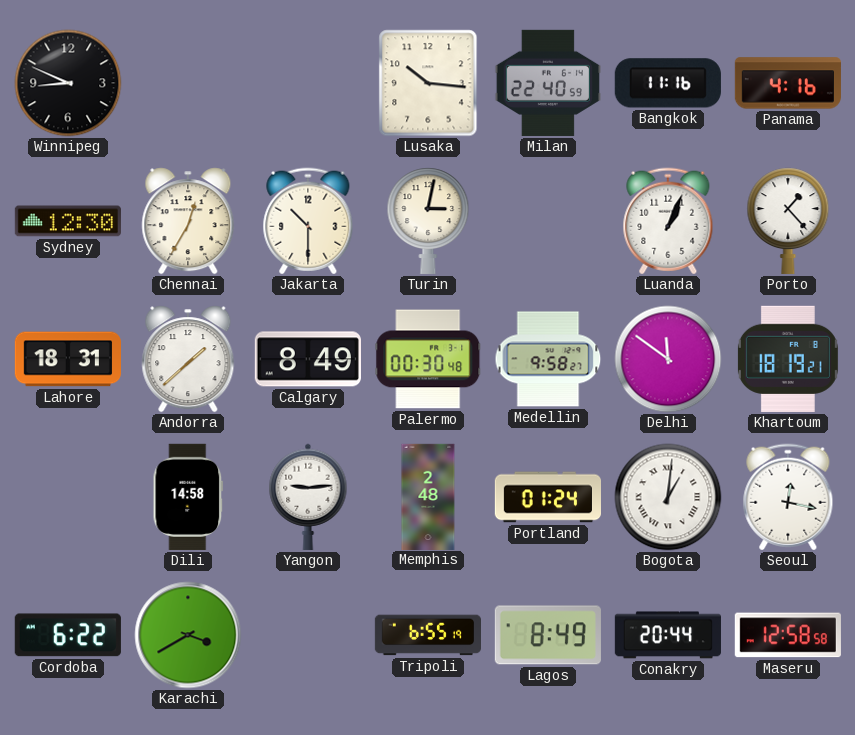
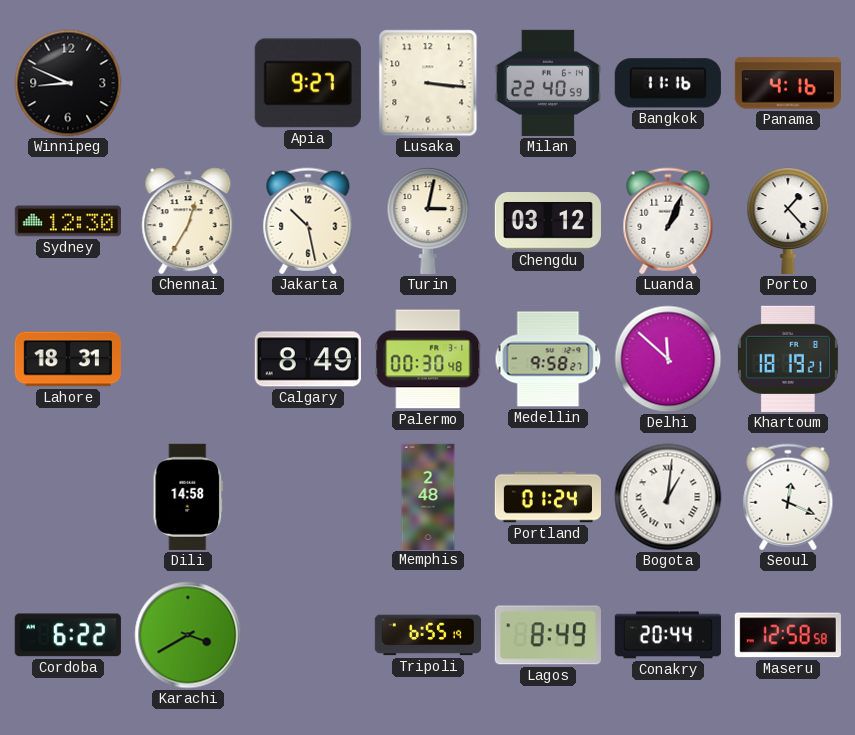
Apia: none -> 9:27 (308, 83)
Lusaka: 10:16 -> 3:16 (428, 83)
Jakarta: 10:30 -> 10:28 (308, 221)
Chengdu: none -> 03:12 (548, 221)
Andorra: 1:38 -> none (188, 359)
Delhi: 11:51 -> 11:52 (668, 359)
Yangon: 9:14 -> none (308, 497)
Seoul: 12:17 -> 12:19 (788, 497)
